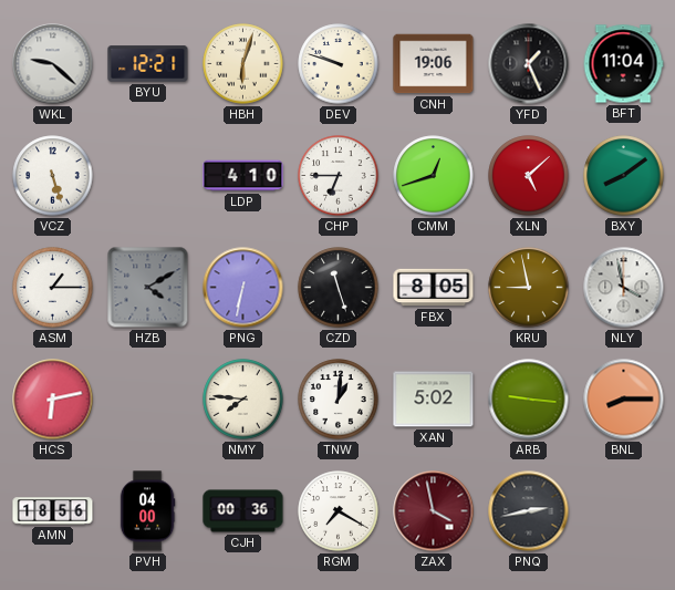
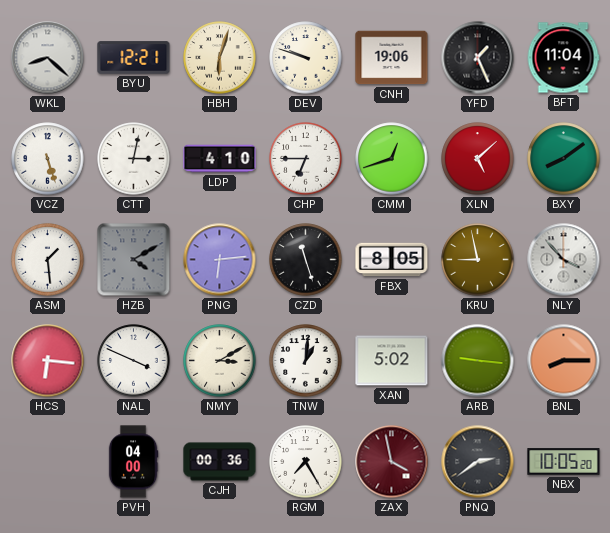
WKL: 9:22 -> 8:22 (48, 58)
CTT: none -> 3:02 (134, 159)
ASM: 1:15 -> 1:29 (48, 260)
PNG: 6:32 -> 6:14 (220, 260)
NLY: 3:58 -> 3:53 (564, 260)
HCS: 6:13 -> 6:16 (48, 361)
NAL: none -> 3:49 (134, 361)
NMY: 7:46 -> 3:10 (220, 361)
AMN: 18:56 -> none (53, 511)
RGM: 7:20 -> 7:25 (306, 462)
PNQ: 2:43 -> 2:39 (478, 462)
NBX: none -> 10:05 (564, 462)
